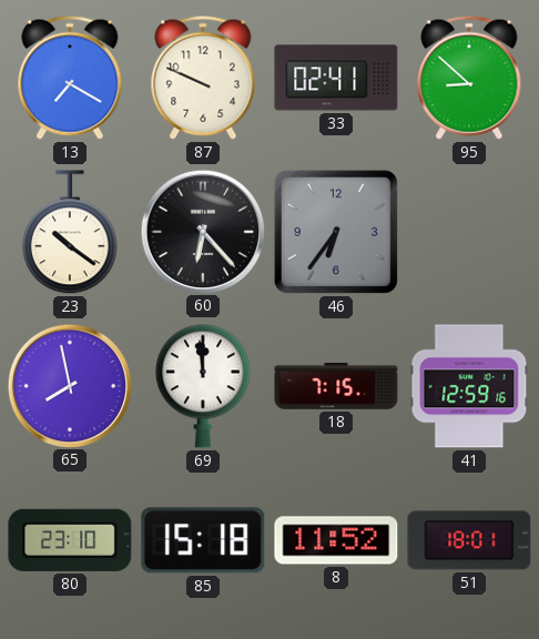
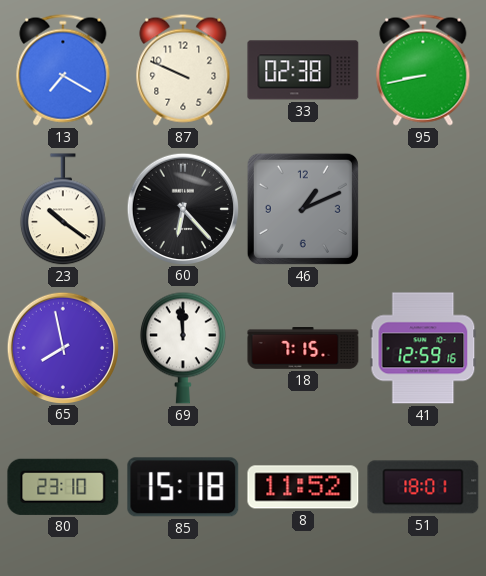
33: 02:41 -> 02:38 (303, 70)
95: 8:52 -> 8:43 (423, 70)
46: 6:36 -> 1:11 (303, 209)
